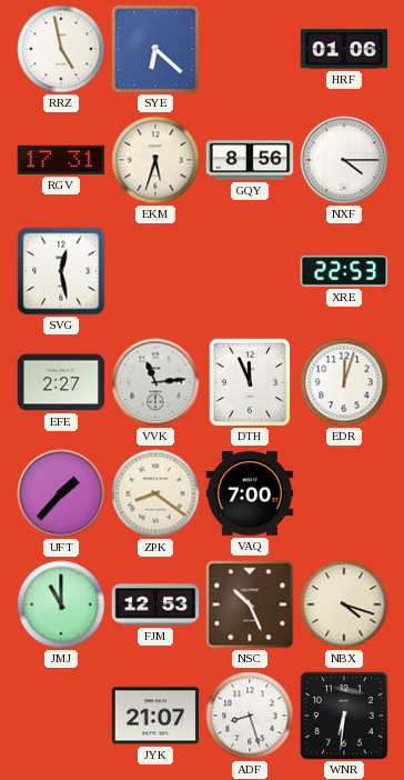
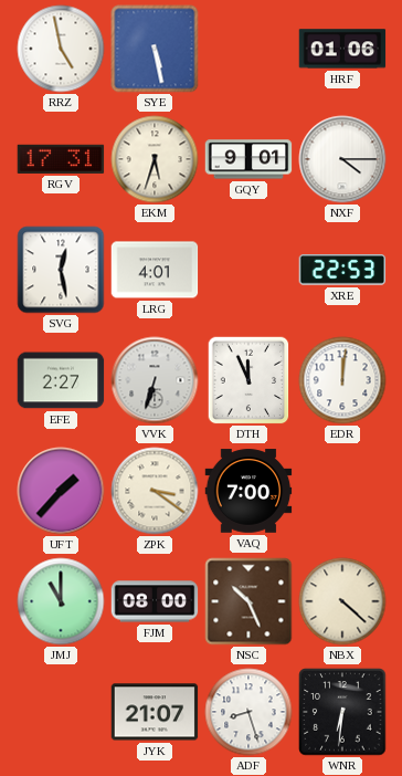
SYE: 6:22 -> 5:28 (155, 49)
GQY: 8:56 -> 9:01 (248, 159)
LRG: none -> 4:01 (155, 270)
VVK: 11:14 -> 6:33 (155, 380)
EDR: 12:03 -> 12:01 (342, 380)
ZPK: 8:21 -> 3:21 (155, 491)
FJM: 12:53 -> 08:00 (155, 601)
NBX: 4:18 -> 4:22 (342, 601)
